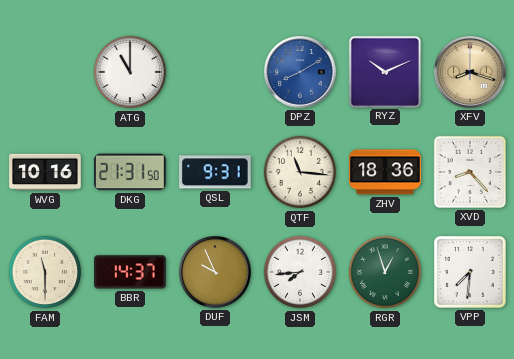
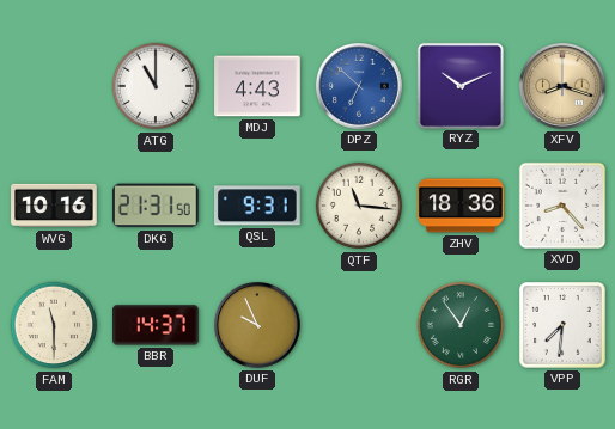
MDJ: none -> 4:43 (257, 86)
DPZ: 8:10 -> 6:52 (360, 87)
JSM: 7:44 -> none (300, 272)
RGR: 12:57 -> 12:54 (461, 325)
